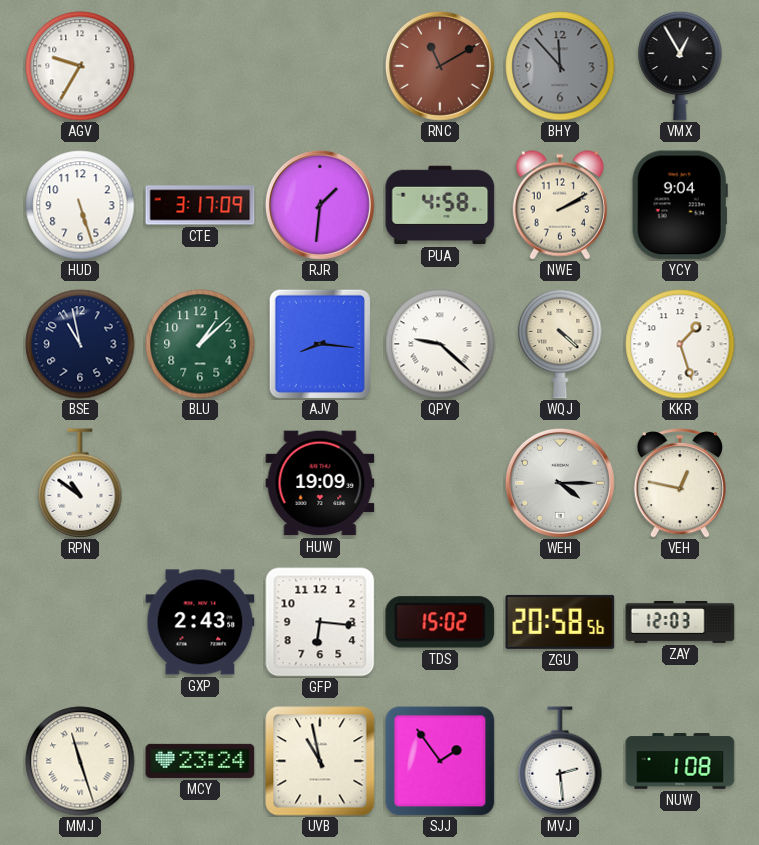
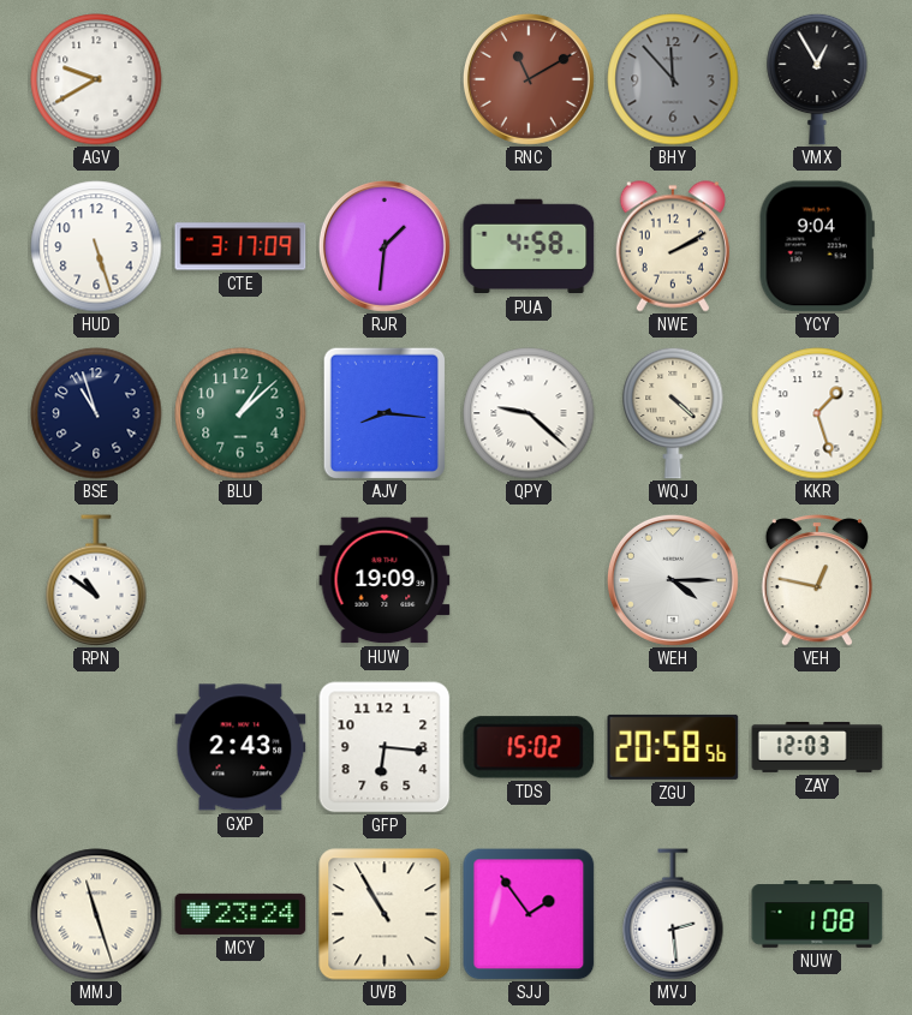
AGV: 9:35 -> 9:40 (96, 79)
BSE: 10:58 -> 10:57 (96, 413)
UVB: 10:58 -> 10:55 (385, 914)
